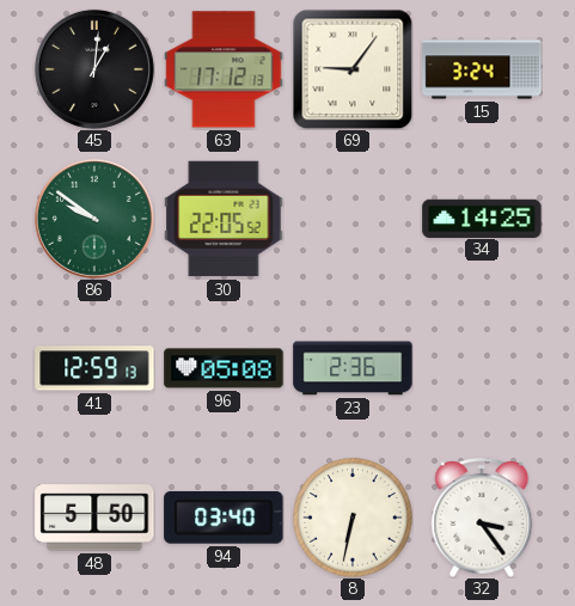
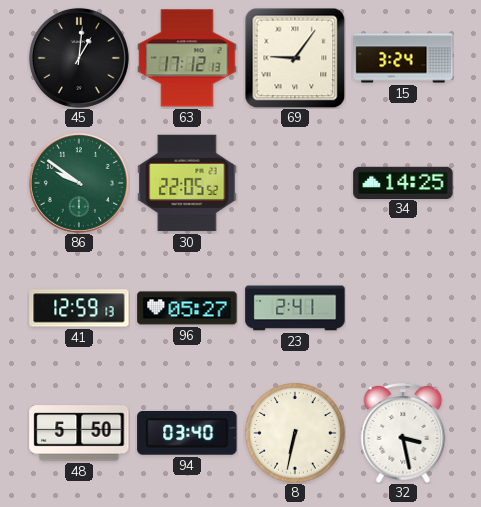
96: 05:08 -> 05:27 (187, 308)
23: 2:36 -> 2:41 (295, 308)
32: 3:24 -> 3:28 (403, 434)
